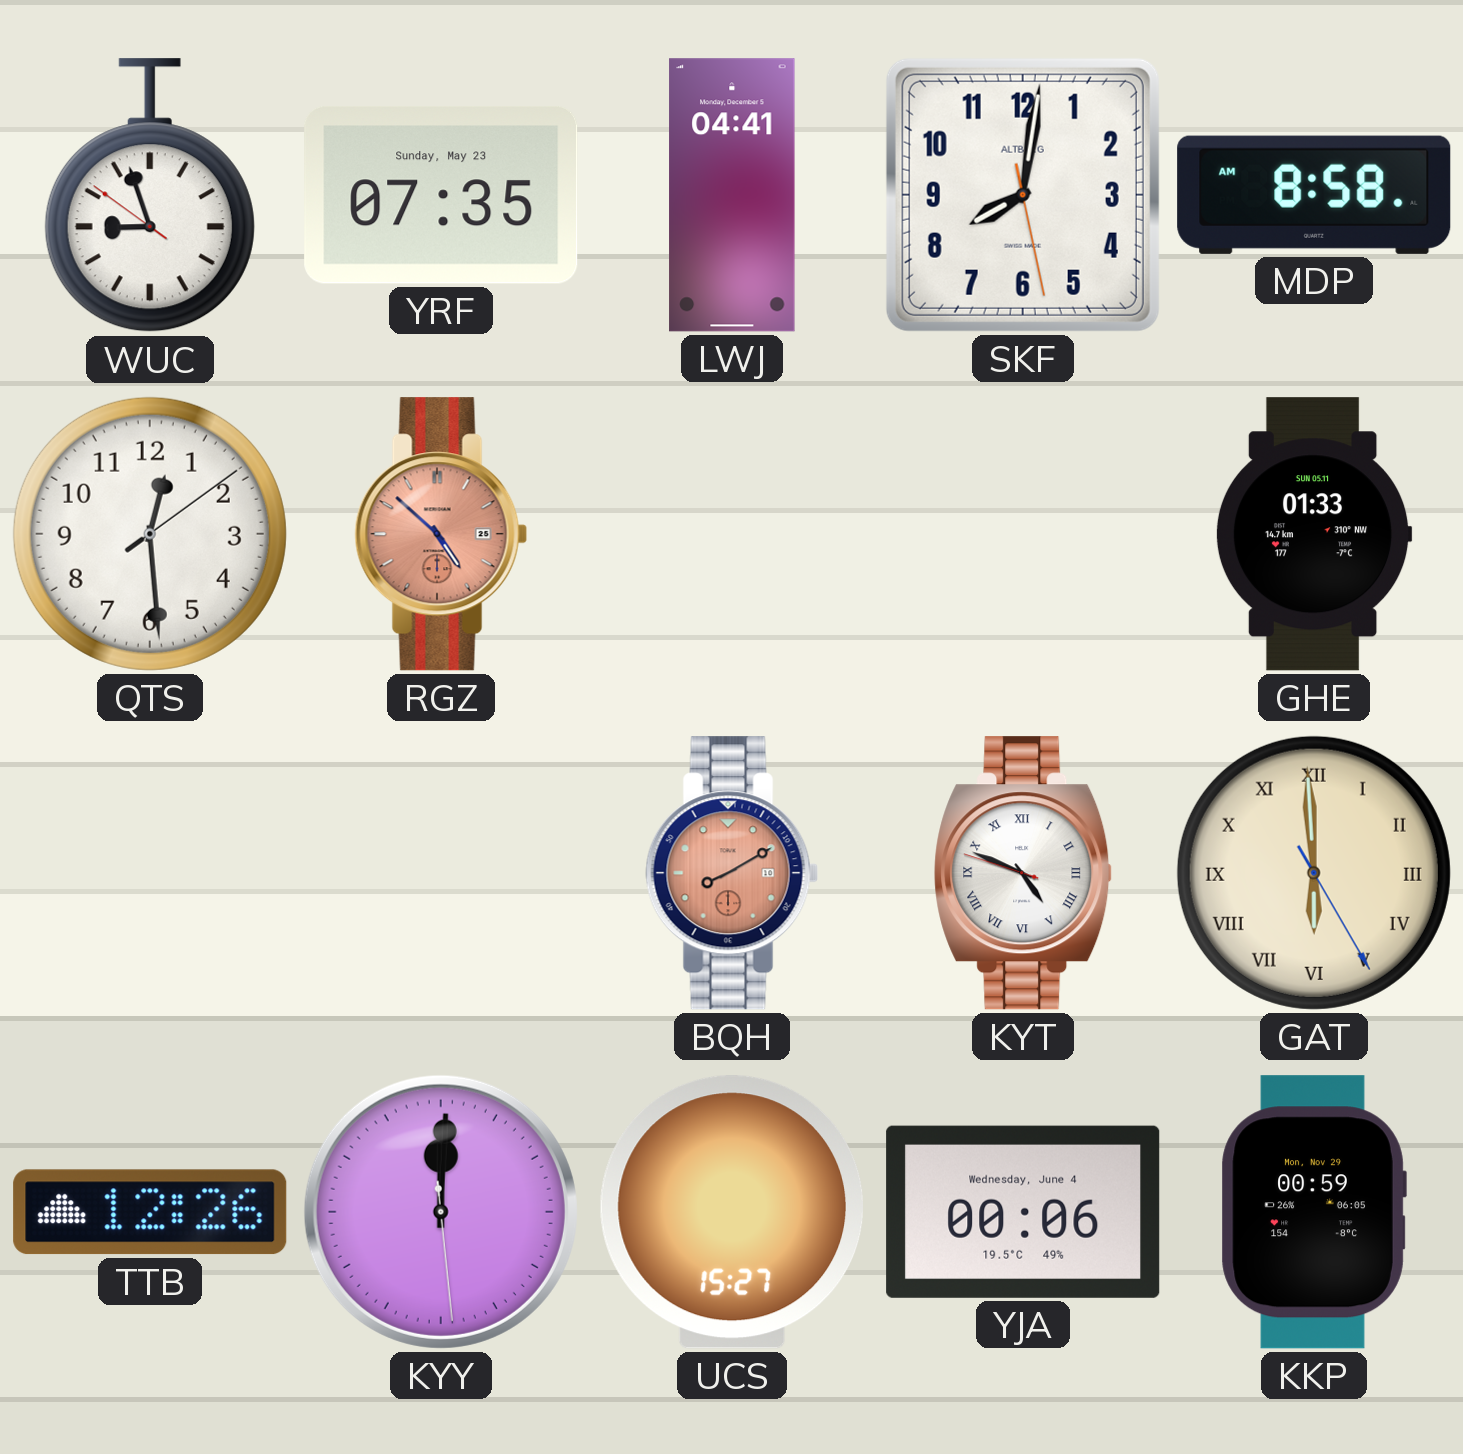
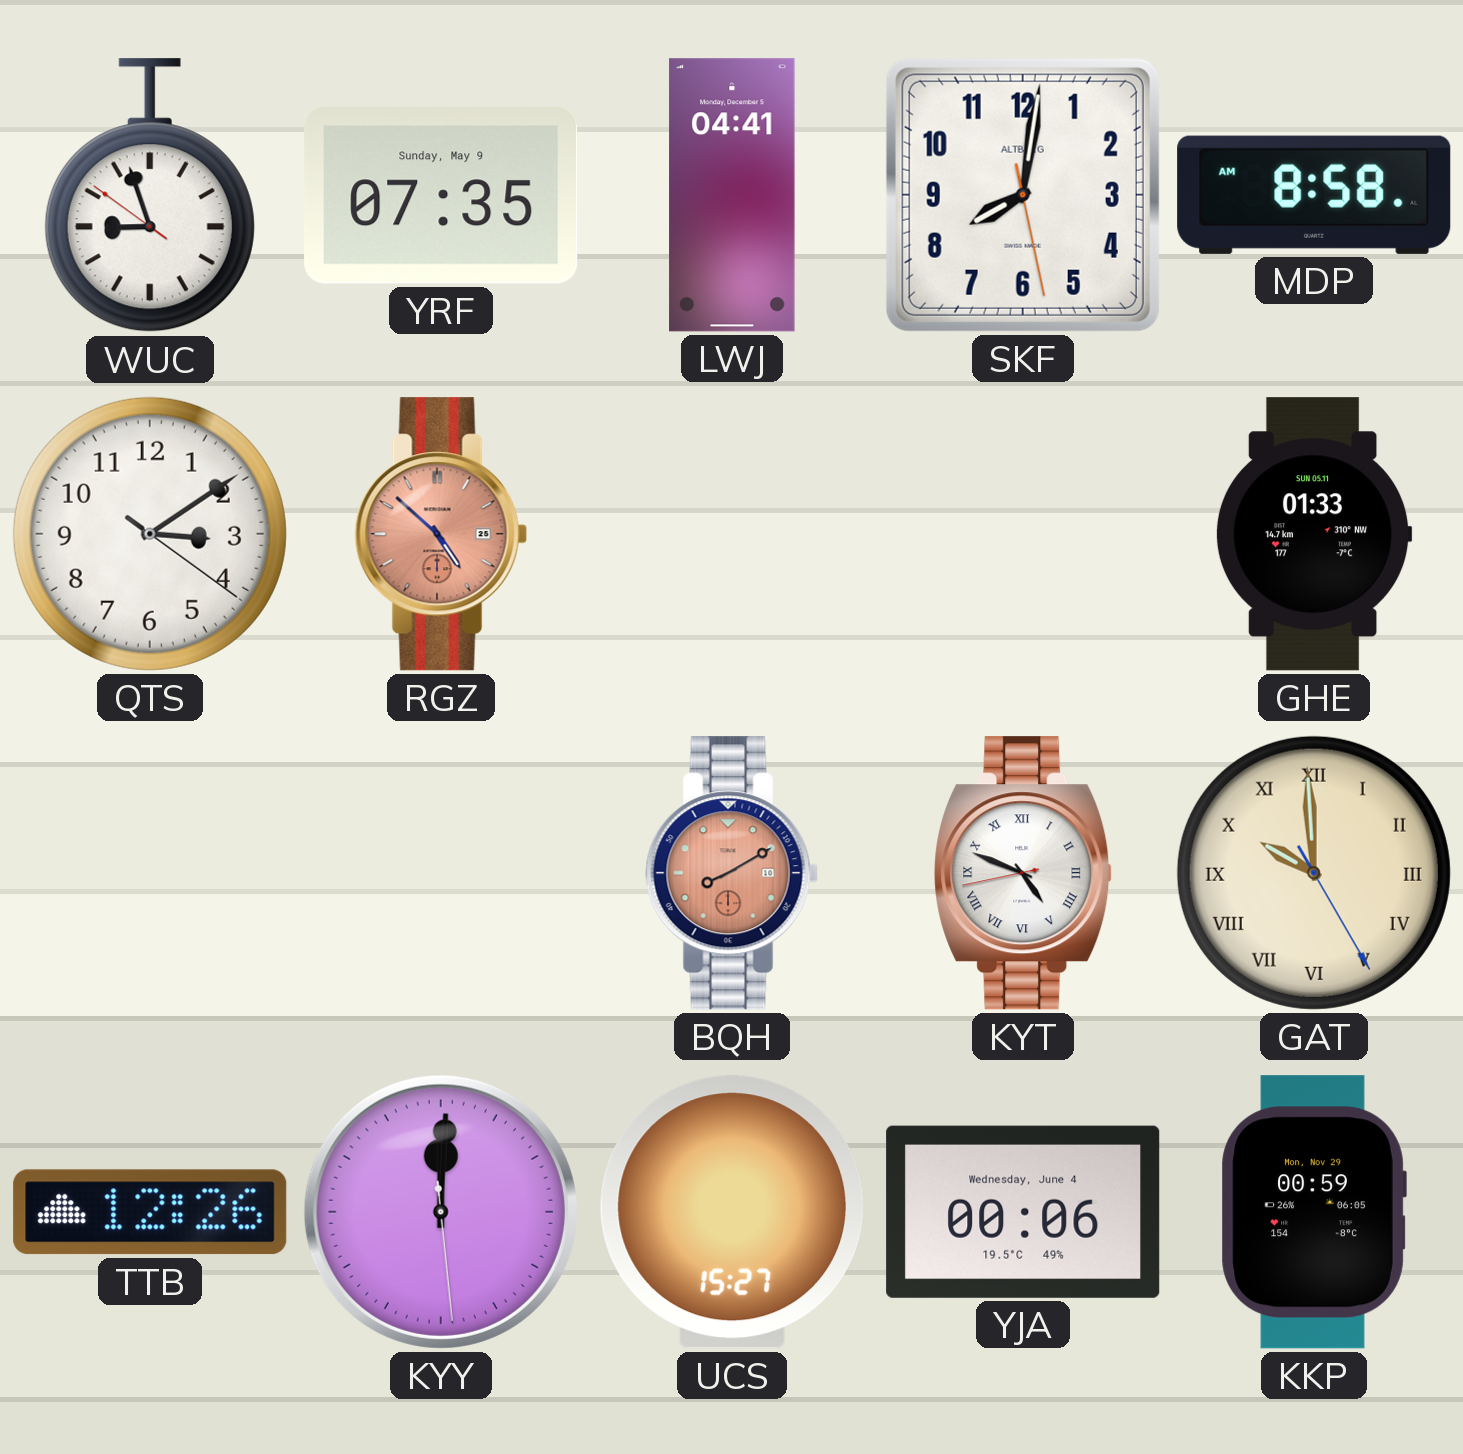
YRF date: Sunday, May 23 -> Sunday, May 9 (441, 195)
QTS: 12:29 -> 3:09 (150, 534)
KYT: 4:48:48 -> 4:48:43 (1024, 873)
GAT: 5:59 -> 9:59 (1314, 873)
